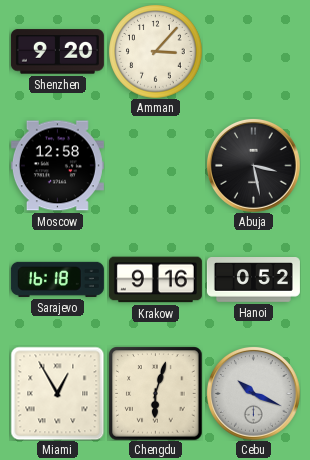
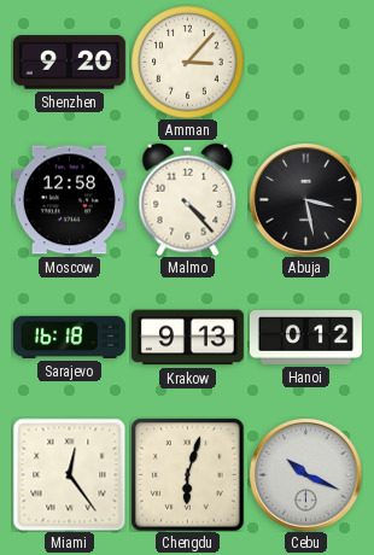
Malmo: none -> 4:23 (188, 199)
Krakow: 9:16 -> 9:13 (187, 338)
Hanoi: 0:52 -> 0:12 (305, 338)
Miami: 12:55 -> 12:24 (69, 474)
